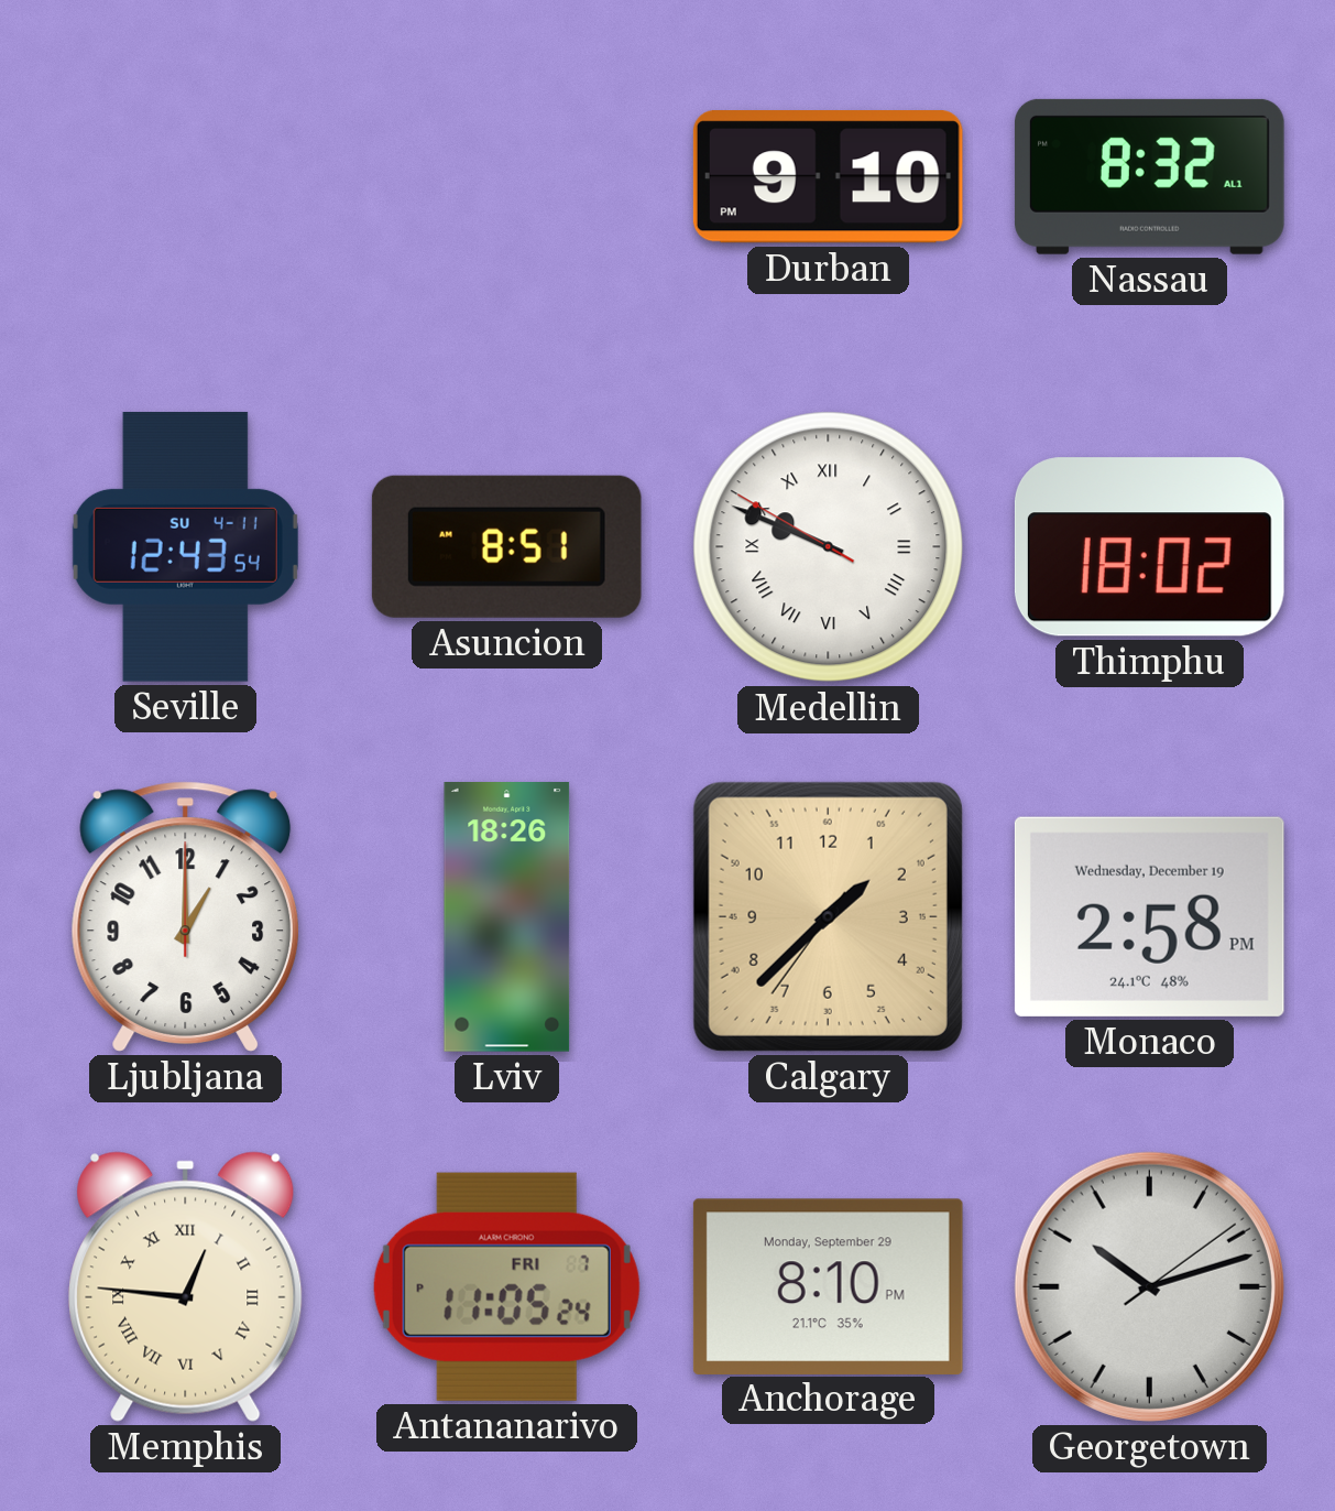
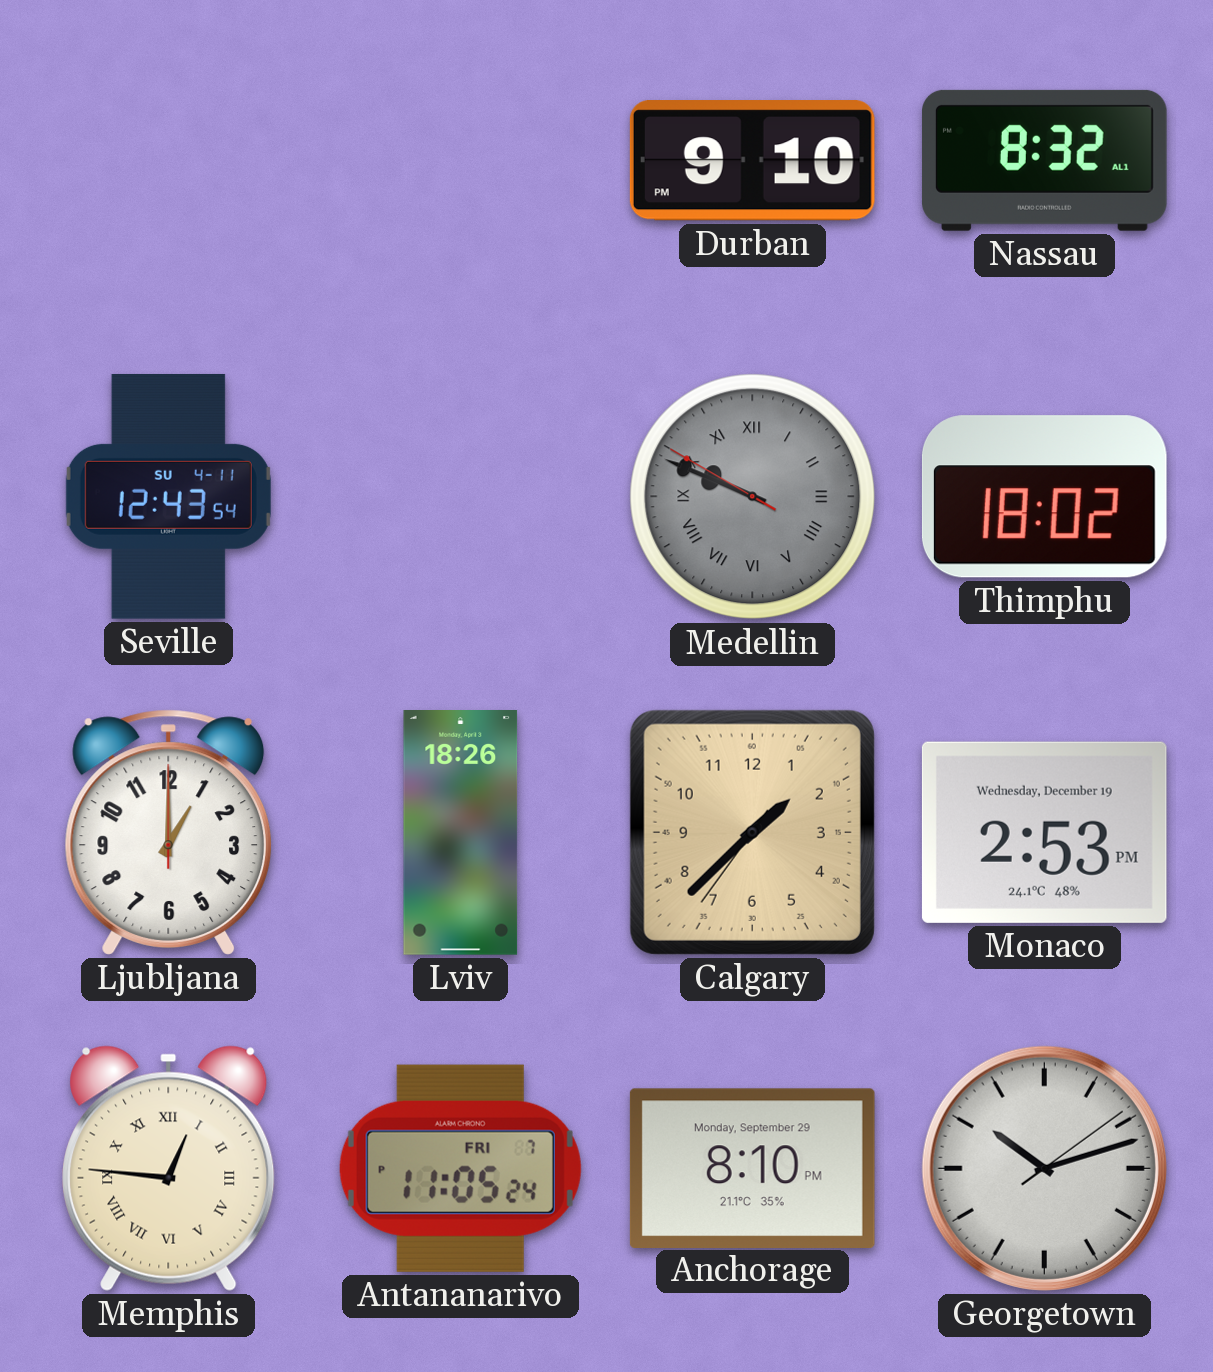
Asuncion: 8:51 -> none (506, 546)
Medellin dial: white -> grey (753, 497)
Monaco: 2:58 -> 2:53 (1044, 832)
